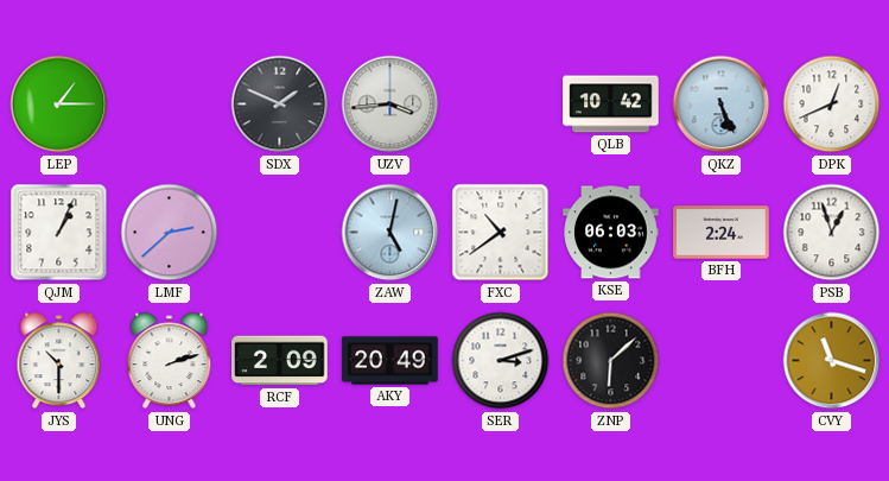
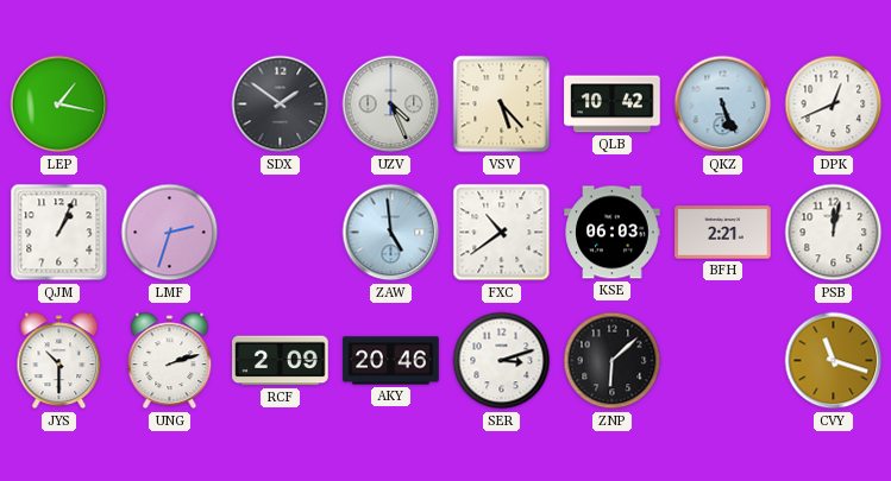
LEP: 1:15 -> 1:17 (59, 105)
SDX: 1:49 -> 1:51 (281, 105)
UZV: 3:44 -> 4:26 (391, 105)
VSV: none -> 5:23 (502, 105)
LMF: 2:38 -> 2:33 (170, 233)
ZAW: 5:02 -> 4:59 (391, 233)
BFH: 2:24 -> 2:21 (723, 233)
PSB: 12:57 -> 12:02 (834, 233)
AKY: 20:49 -> 20:46 (391, 361)
